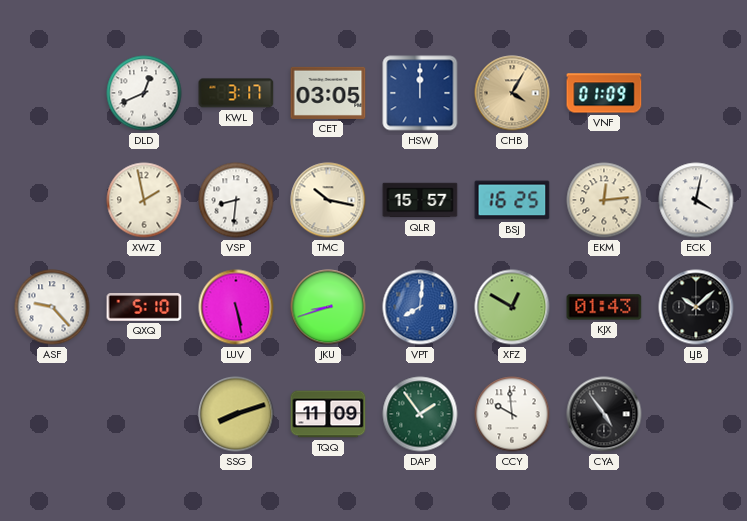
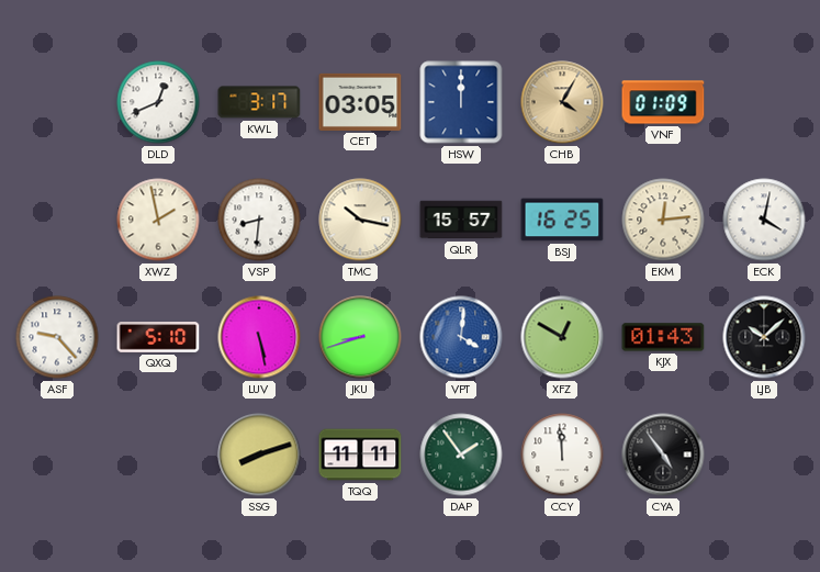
VPT: 8:01 -> 4:01 (461, 337)
TQQ: 11:09 -> 11:11 (360, 455)
CCY: 9:59 -> 11:59 (562, 455)
